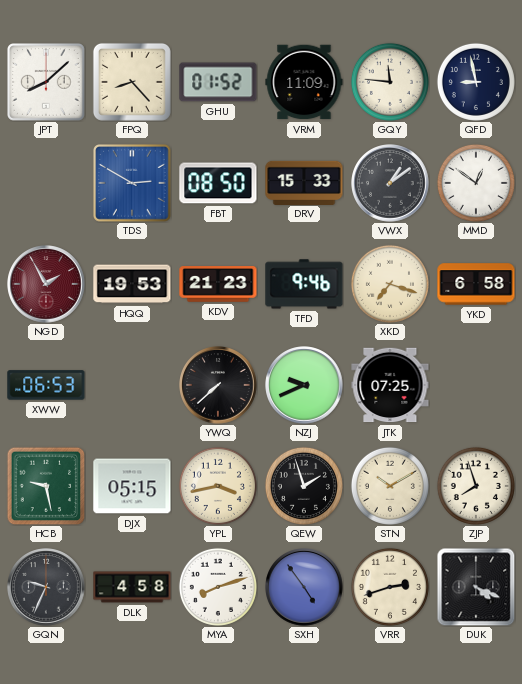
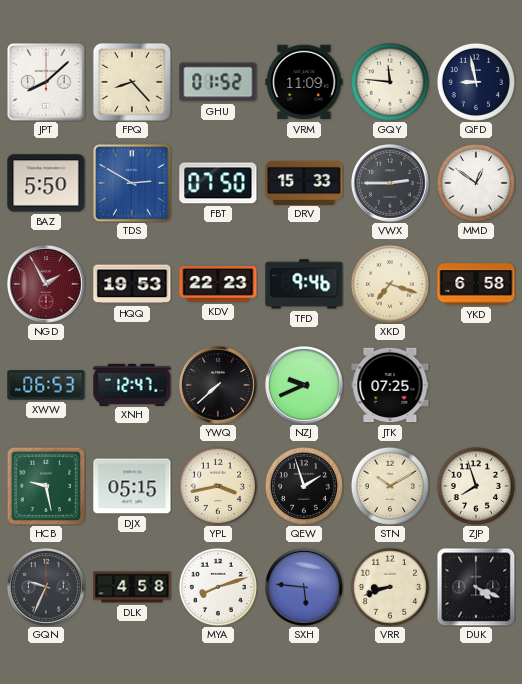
BAZ: none -> 5:50 (46, 183)
FBT: 08:50 -> 07:50 (218, 183)
VWX: 1:09 -> 2:45 (390, 183)
KDV: 21:23 -> 22:23 (218, 284)
XNH: none -> 12:47 (132, 384)
SXH: 4:54 -> 5:46 (304, 587)
VRR: 2:42 -> 8:42 (390, 587)
